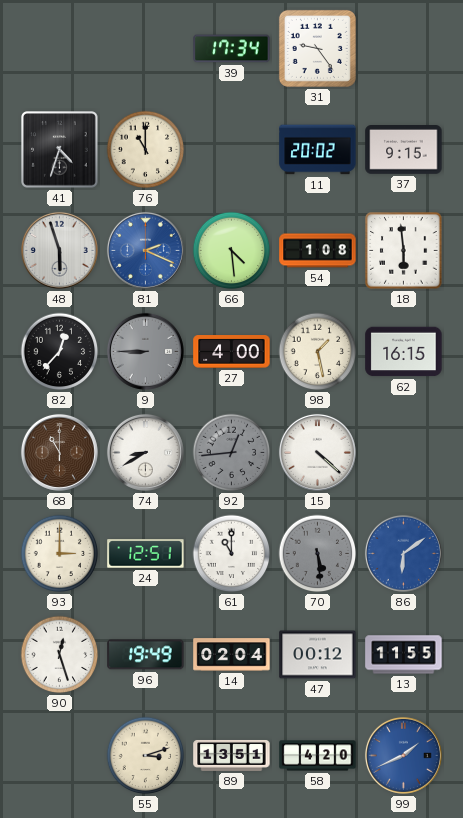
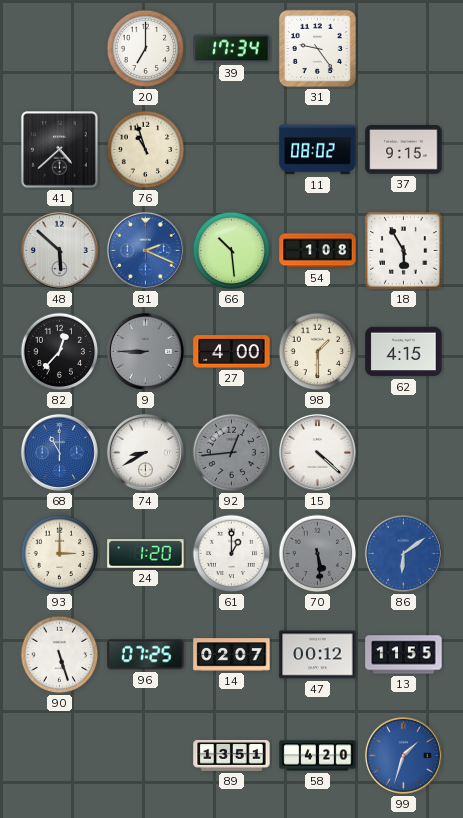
20: none -> 7:00 (146, 49)
41: 4:33 -> 4:38 (60, 150)
76: 11:00 -> 10:57 (146, 150)
11: 20:02 -> 08:02 (318, 150)
48: 5:57 -> 5:52 (59, 250)
66: 4:29 -> 10:29 (232, 251)
18: 5:59 -> 5:55 (404, 251)
98: 1:28 -> 1:30 (318, 352)
62: 16:15 -> 4:15 (404, 352)
68 dial: brown -> blue (59, 452)
24: 12:51 -> 1:20 (146, 554)
61: 11:00 -> 1:00 (232, 554)
90: 12:27 -> 5:27 (60, 655)
96: 19:49 -> 07:25 (146, 655)
14: 02:04 -> 02:07 (232, 655)
55: 3:12 -> none (146, 756)
99: 1:41 -> 1:33 (403, 755)
